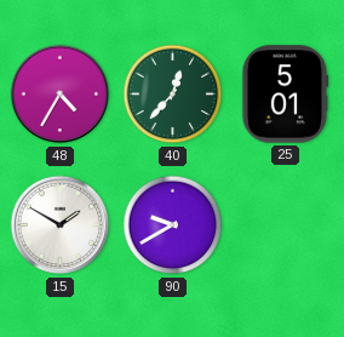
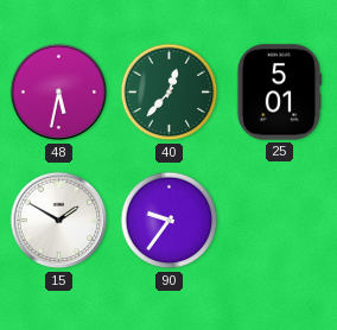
48: 4:35 -> 5:32 (59, 93)
90: 9:40 -> 9:36 (170, 221)
